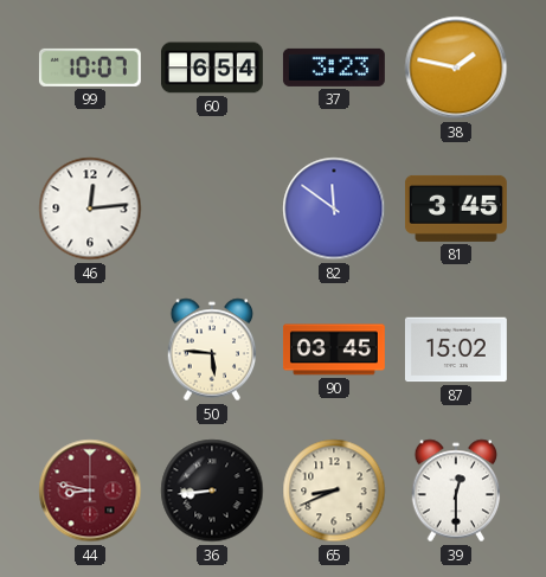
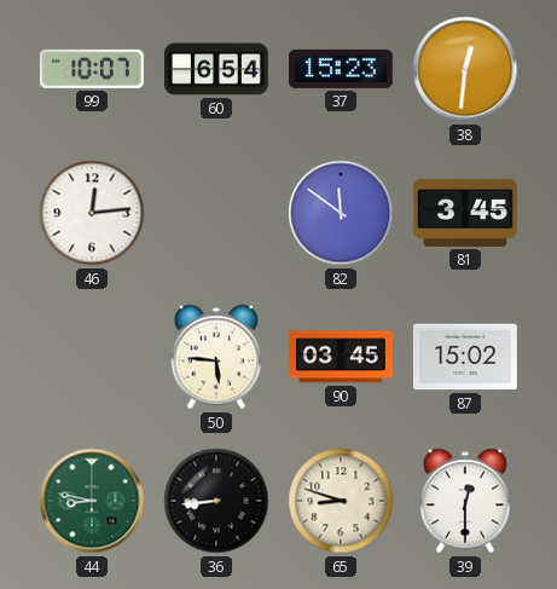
37: 3:23 -> 15:23 (341, 69)
38: 1:47 -> 12:31 (465, 69)
44 dial: burgundy -> green (92, 501)
65: 8:41 -> 8:48 (341, 501)
